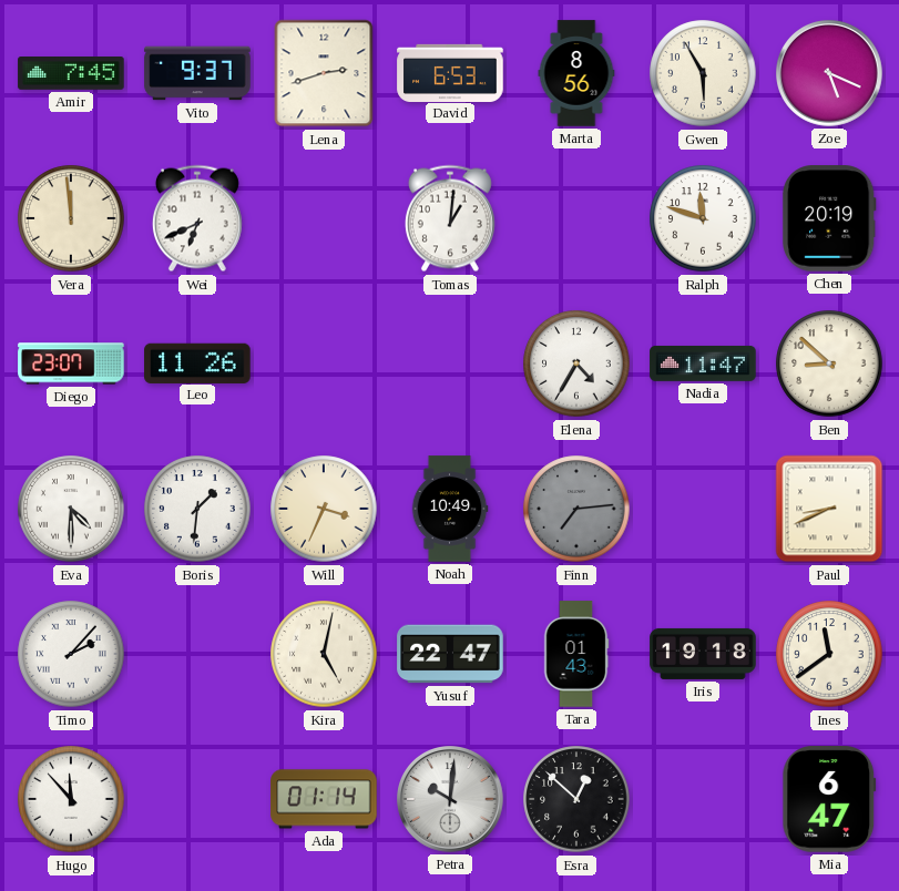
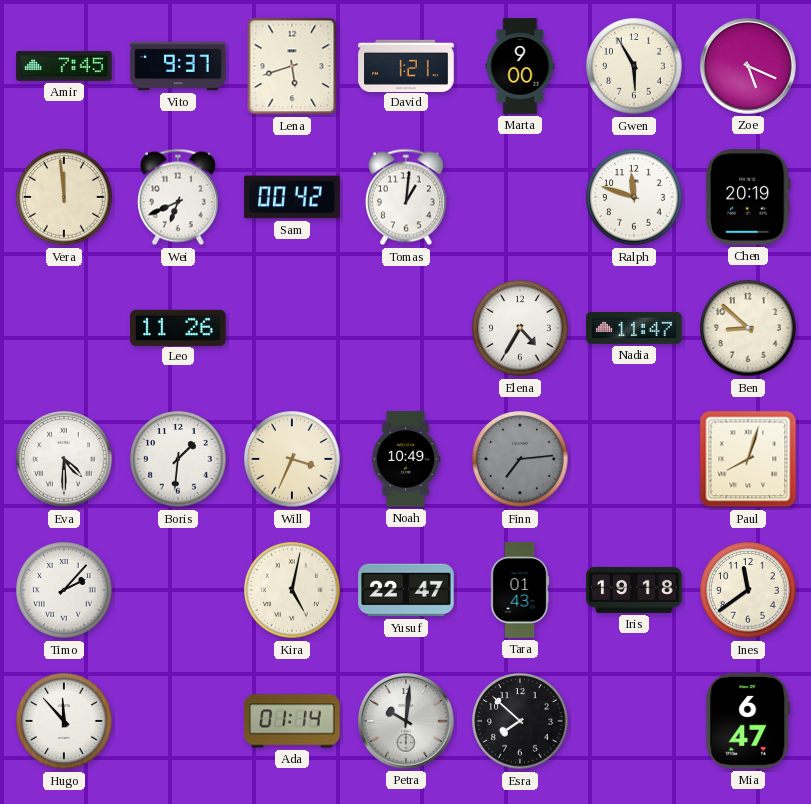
Lena: 2:42 -> 5:42 (292, 66)
David: 6:53 -> 1:21 (406, 65)
Marta: 8:56 -> 9:00 (520, 66)
Sam: none -> 00:42 (292, 197)
Diego: 23:07 -> none (71, 363)
Paul: 8:41 -> 8:03 (748, 459)
Esra: 12:52 -> 7:52 (520, 721)
